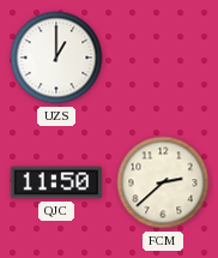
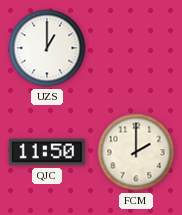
FCM: 2:38 -> 2:00 (136, 152)
